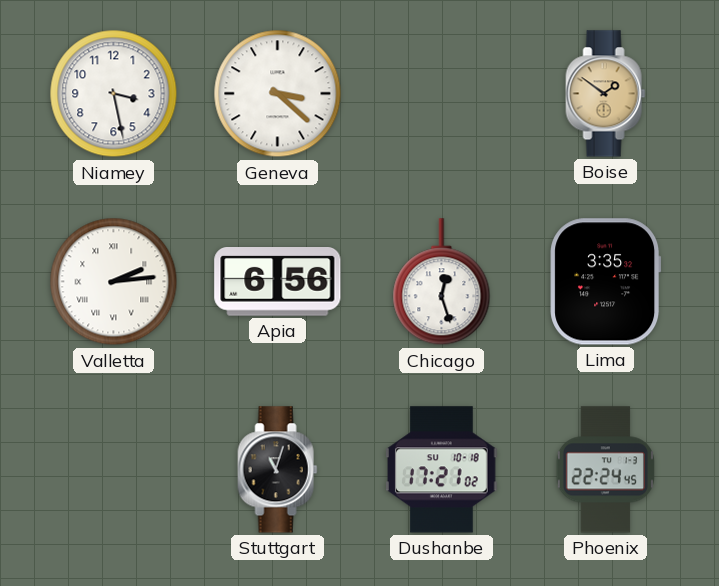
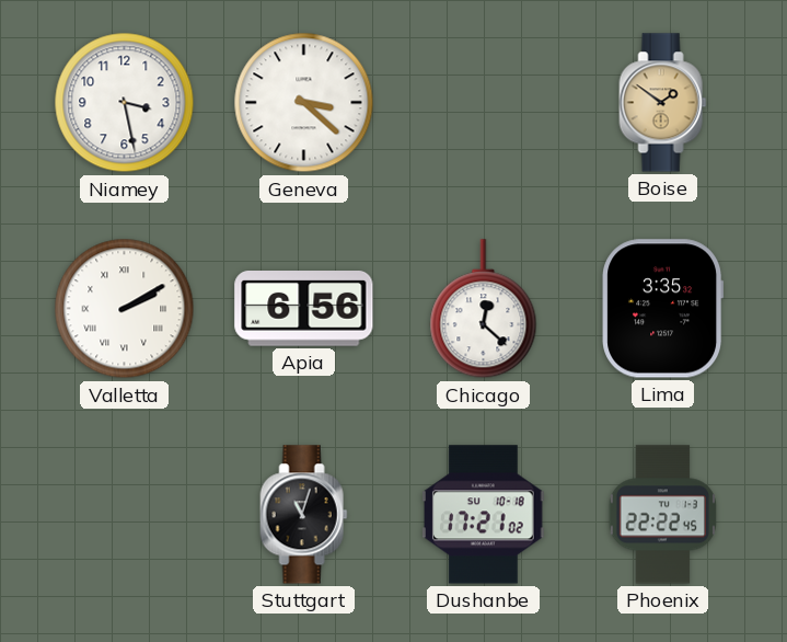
Valletta: 2:14 -> 2:10 (125, 309)
Chicago: 12:27 -> 12:22 (484, 309)
Phoenix: 22:24 -> 22:22 (662, 515)
